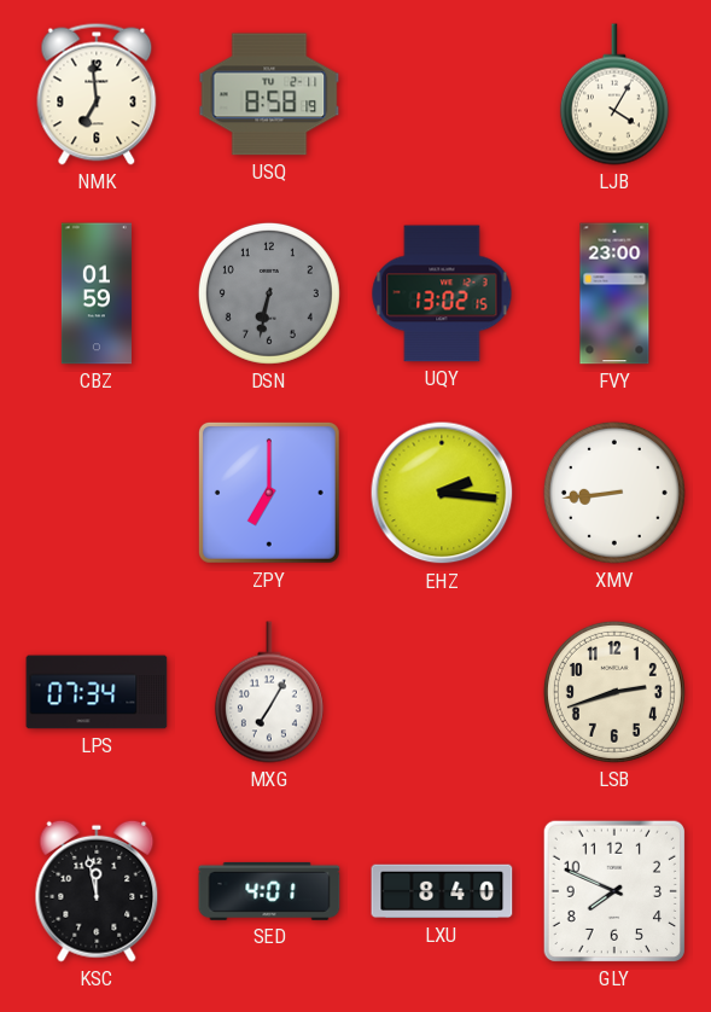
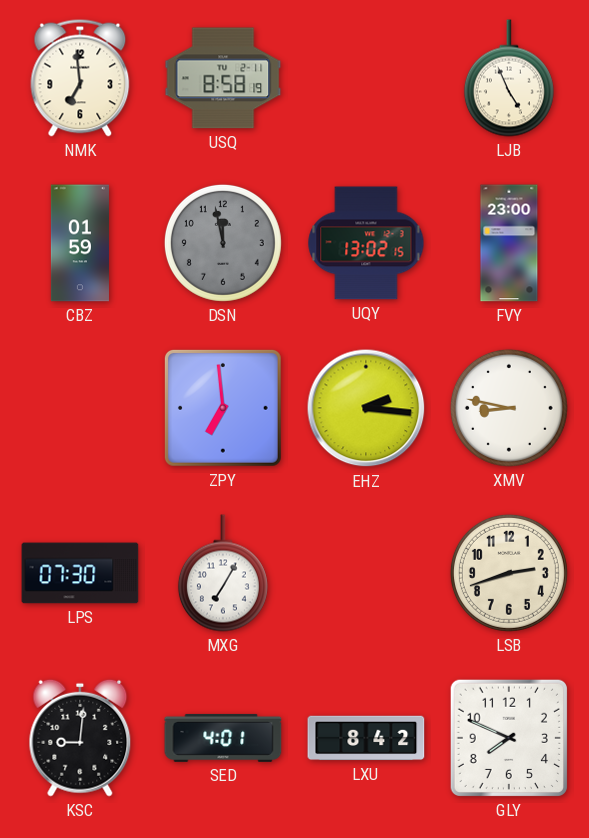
LJB: 4:05 -> 4:56 (509, 78)
DSN: 6:32 -> 11:58 (223, 243)
ZPY: 7:00 -> 6:59 (223, 408)
XMV: 8:44 -> 8:47 (509, 408)
LPS: 07:34 -> 07:30 (80, 573)
KSC: 11:58 -> 9:01 (80, 738)
LXU: 8:40 -> 8:42 (366, 738)
